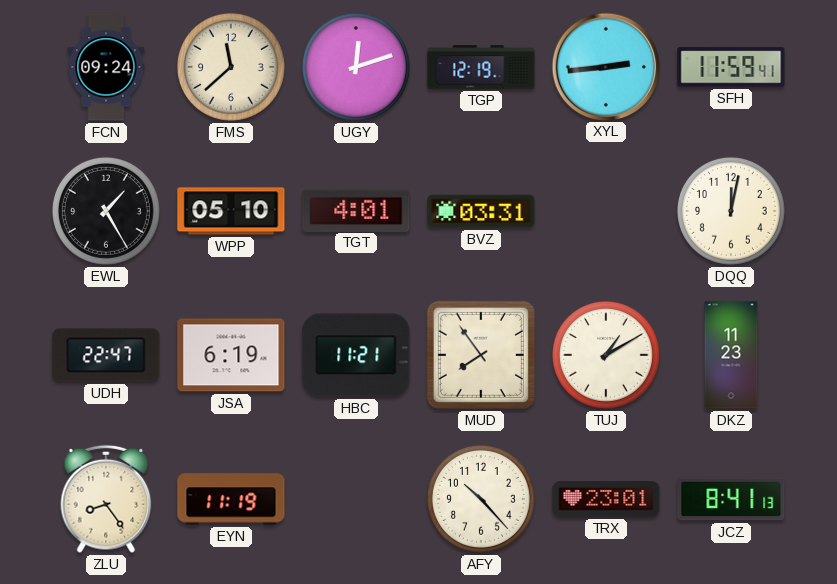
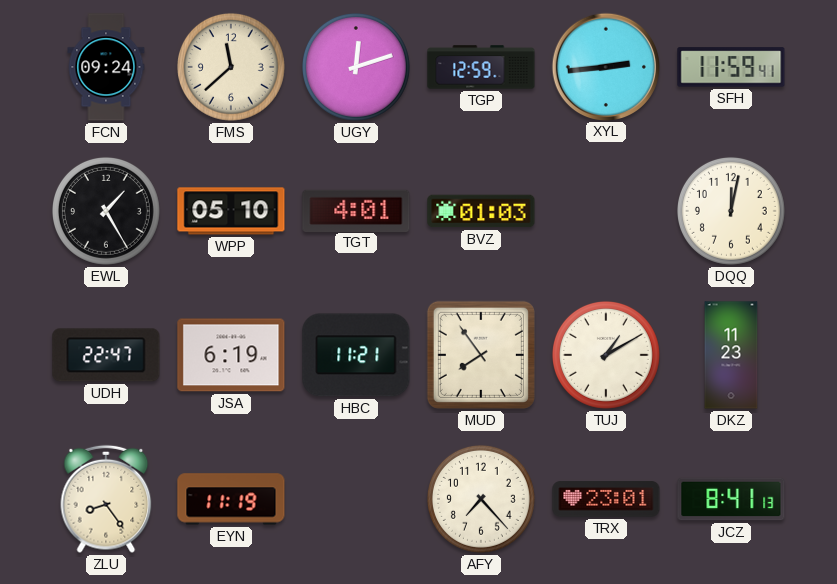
TGP: 12:19 -> 12:59 (481, 67)
BVZ: 03:31 -> 01:03 (481, 211)
AFY: 10:23 -> 7:23 (481, 499)
